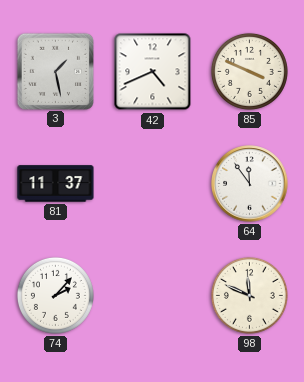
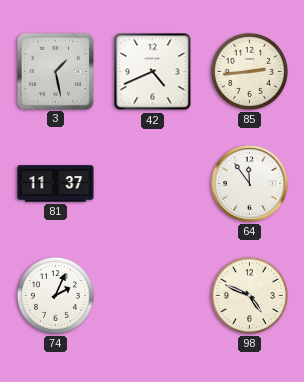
85: 3:49 -> 2:44 (249, 71)
74: 2:07 -> 2:04 (55, 295)
98: 11:49 -> 4:49 (249, 295)
